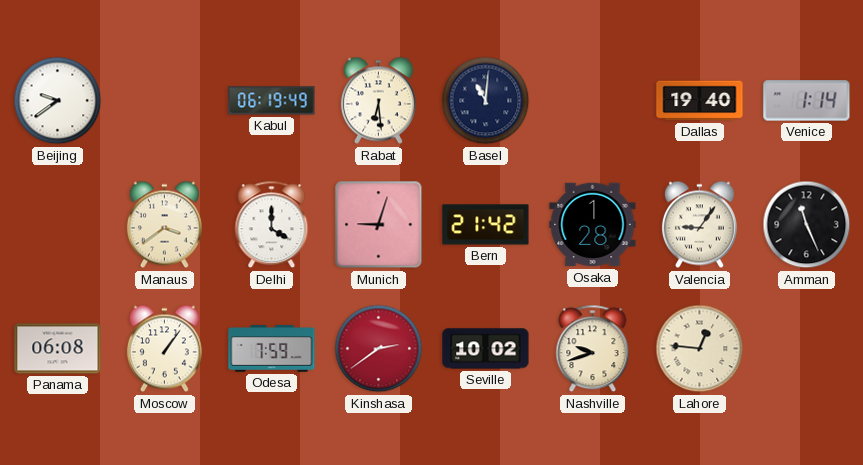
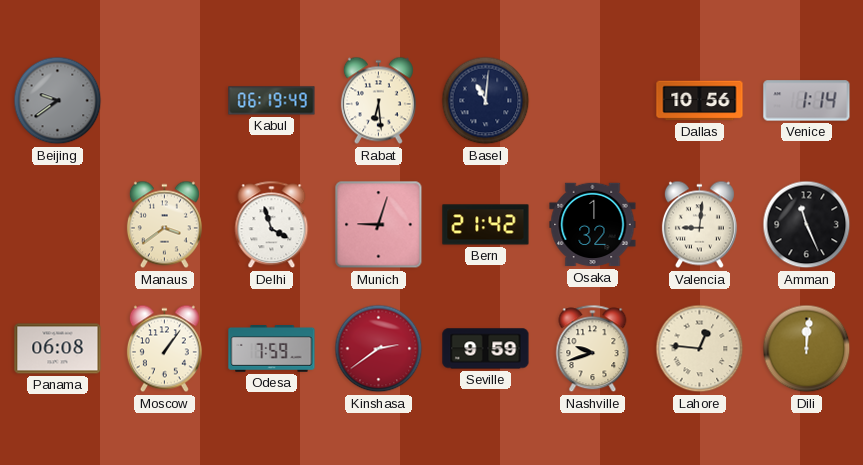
Beijing dial: white -> grey (58, 101)
Dallas: 19:40 -> 10:56 (700, 101)
Delhi: 4:00 -> 3:57 (272, 225)
Osaka: 1:28 -> 1:32 (593, 225)
Valencia: 9:06 -> 9:01 (699, 225)
Seville: 10:02 -> 9:59 (486, 349)
Dili: none -> 12:01 (807, 349)
